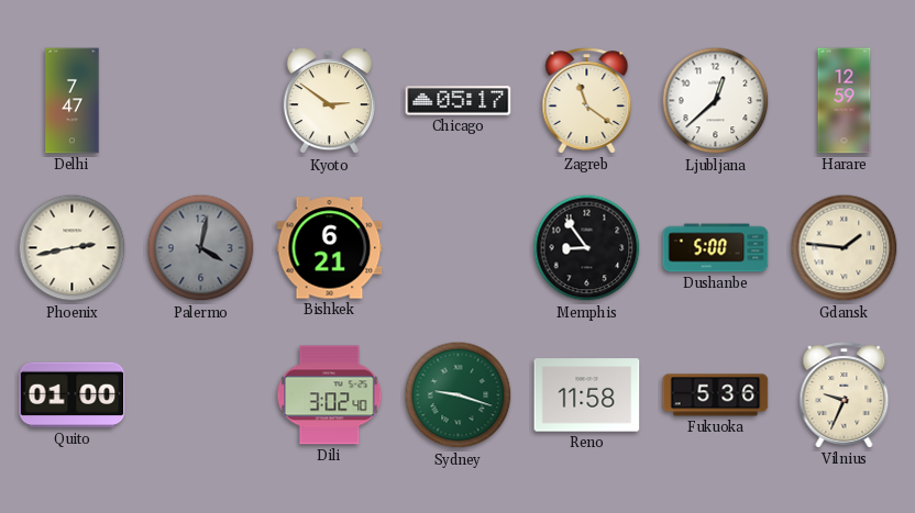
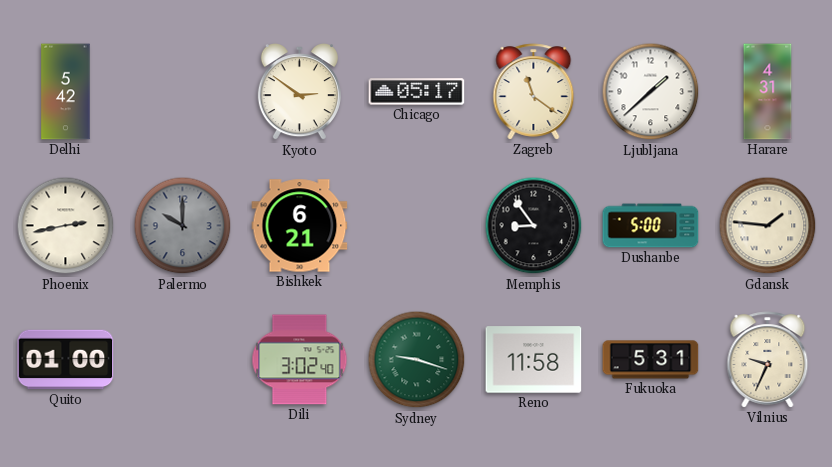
Delhi: 7:47 -> 5:42 (66, 92)
Ljubljana: 12:38 -> 1:38 (651, 92)
Harare: 12:59 -> 4:31 (768, 92)
Palermo: 4:02 -> 10:00 (183, 226)
Fukuoka: 5:36 -> 5:31 (651, 360)
